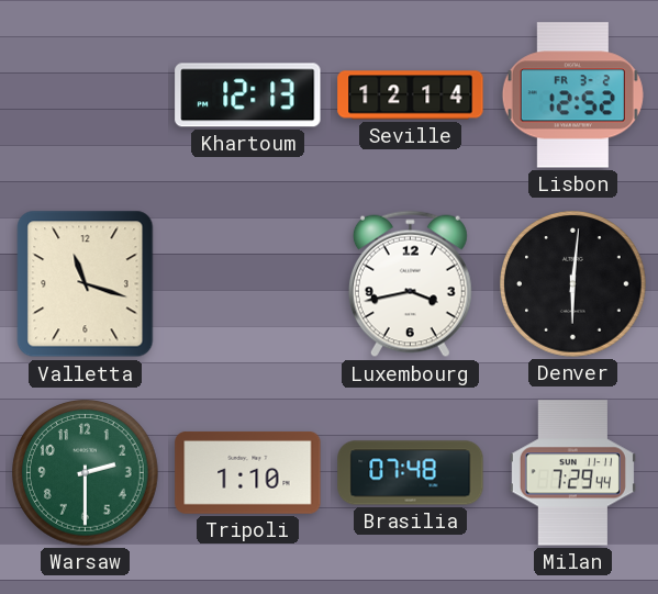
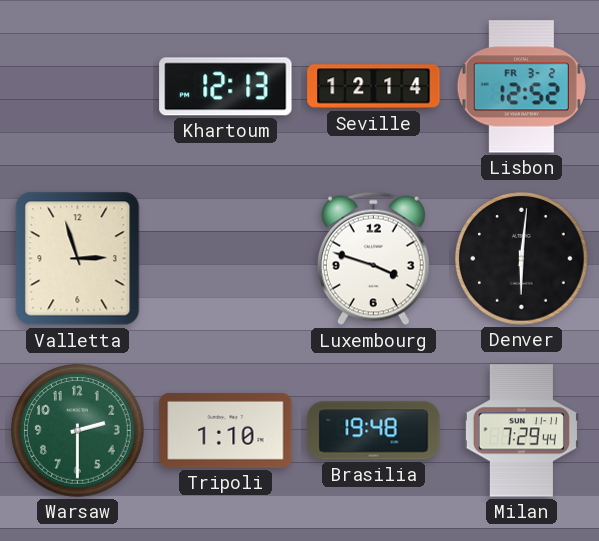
Valletta: 11:18 -> 2:57 (78, 259)
Luxembourg: 3:43 -> 3:48 (373, 259)
Brasilia: 07:48 -> 19:48 (374, 431)
